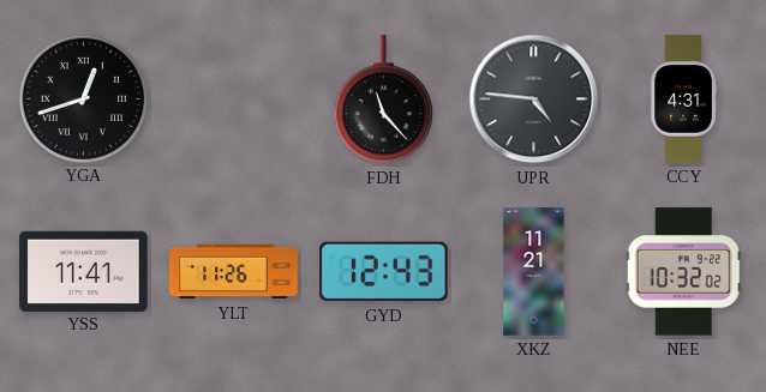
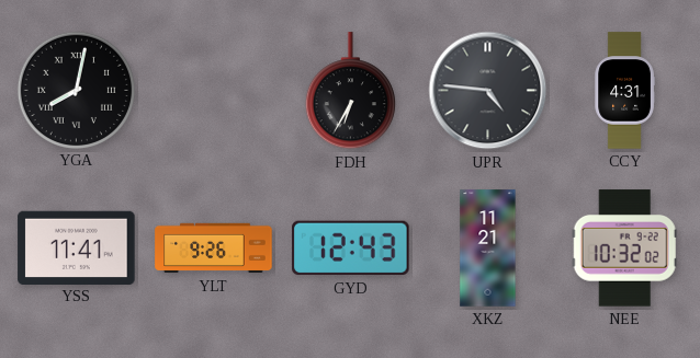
YGA: 12:42 -> 8:02 (76, 90)
FDH: 11:23 -> 6:35 (350, 91)
YLT: 11:26 -> 9:26 (214, 249)
